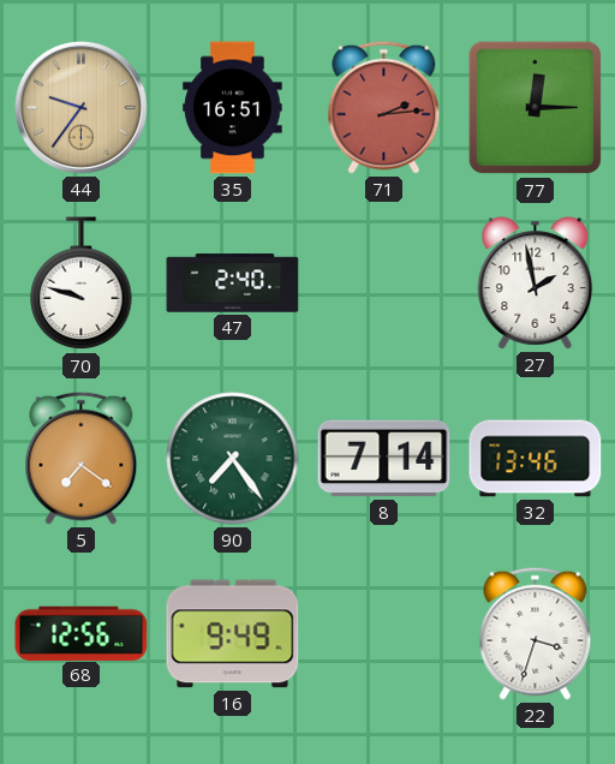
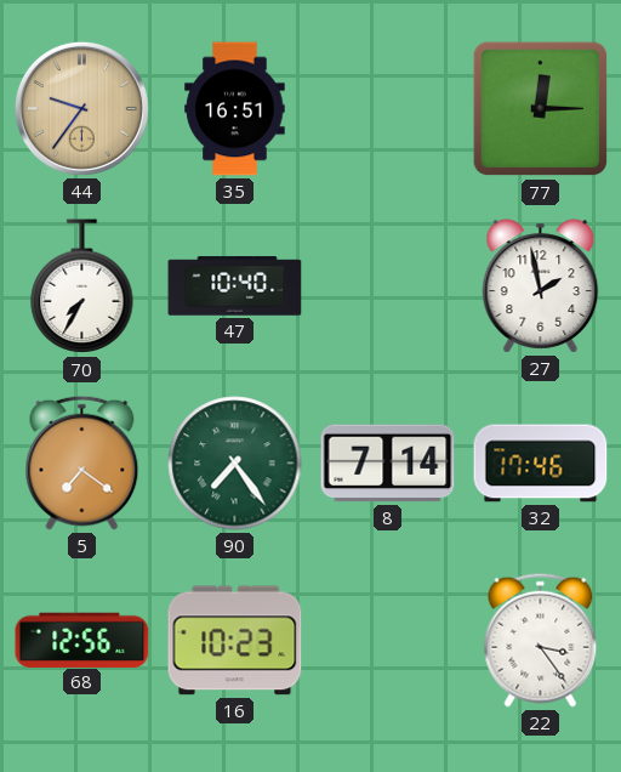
71: 2:14 -> none (384, 107)
70: 9:48 -> 7:35 (82, 286)
47: 2:40 -> 10:40 (235, 286)
32: 13:46 -> 17:46 (541, 464)
16: 9:49 -> 10:23 (235, 641)
22: 3:33 -> 3:24 (541, 640)
